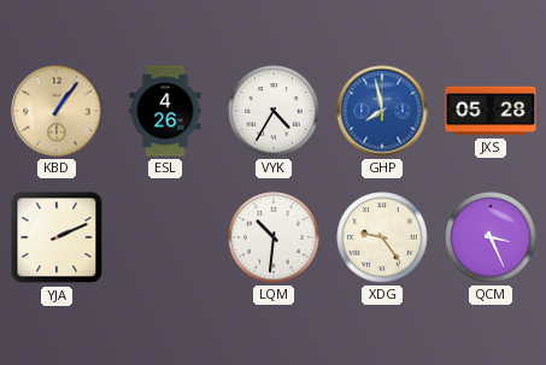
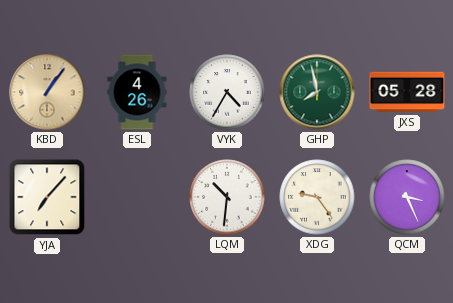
GHP dial: blue -> green (317, 92)
YJA: 2:11 -> 7:07 (47, 197)
